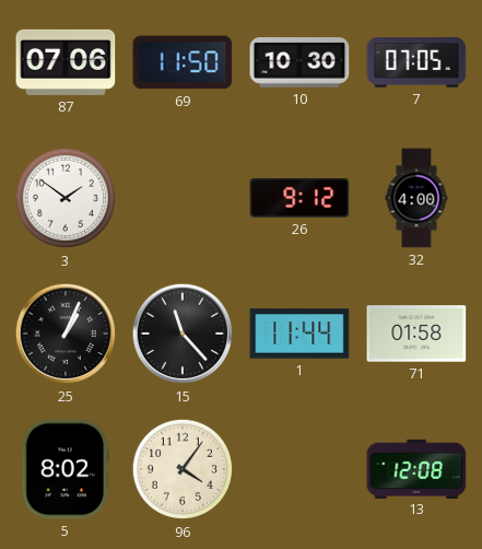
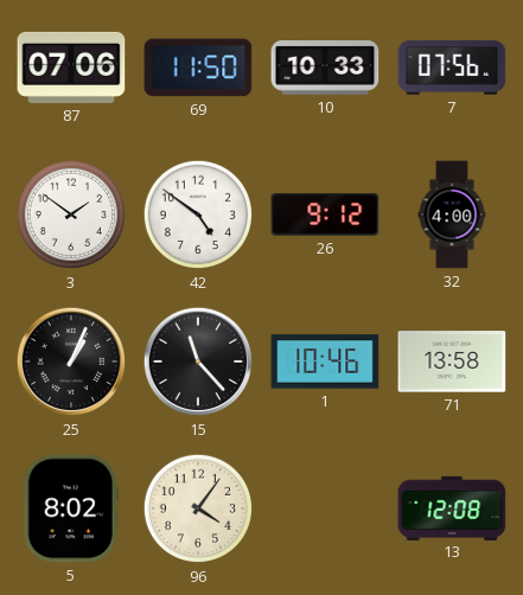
10: 10:30 -> 10:33 (325, 68)
7: 07:05 -> 07:56 (452, 68)
42: none -> 4:51 (198, 215)
1: 11:44 -> 10:46 (325, 362)
71: 01:58 -> 13:58 (452, 362)
